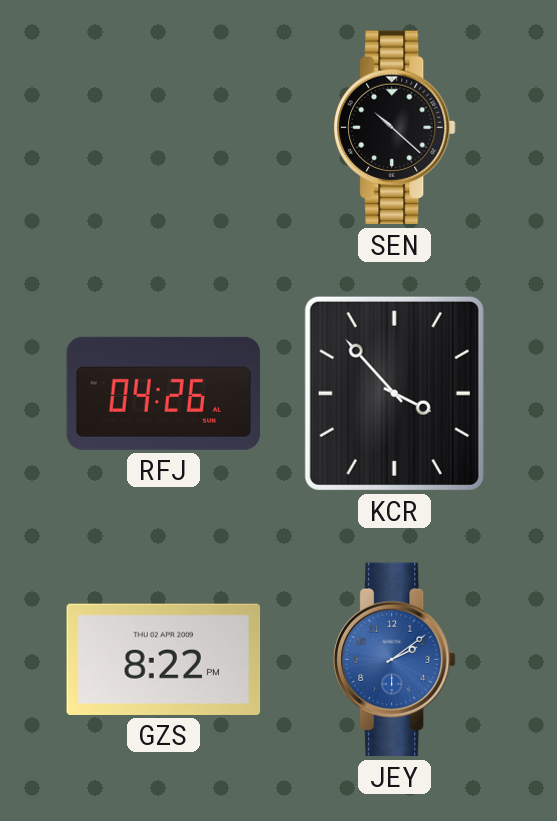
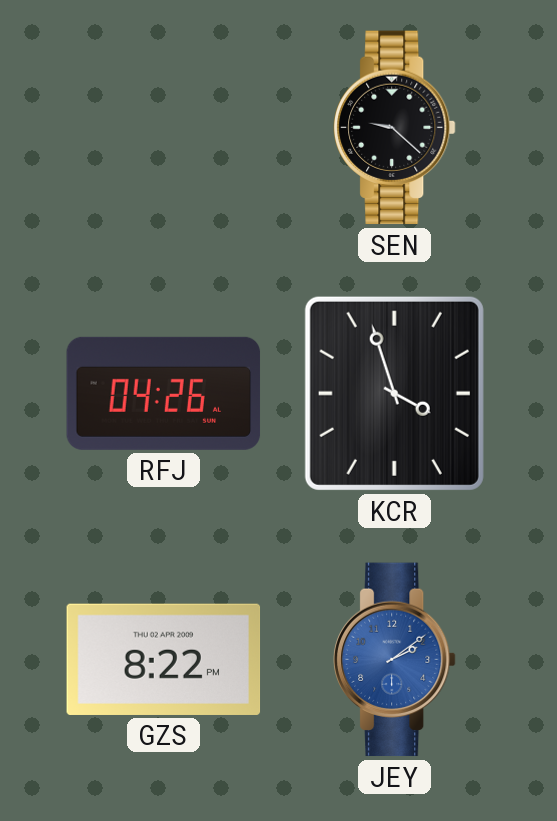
SEN: 10:22 -> 9:22 (395, 128)
KCR: 3:53 -> 3:57 (394, 393)
